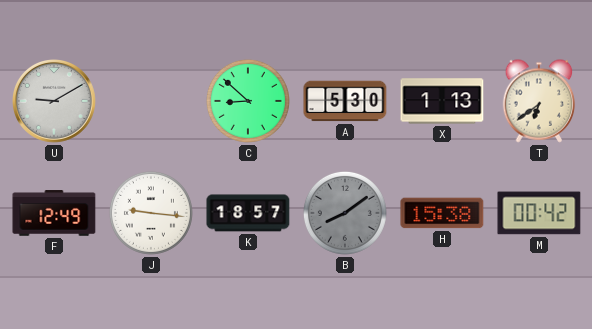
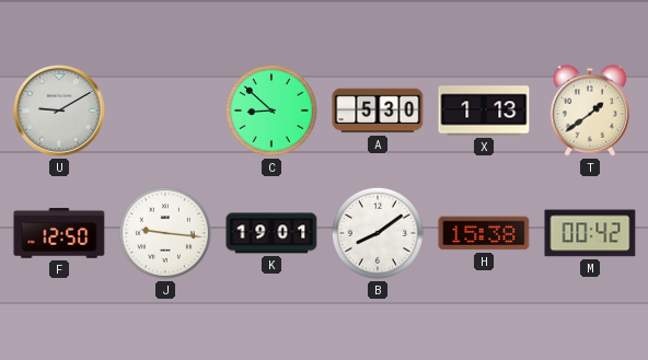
T: 6:39 -> 1:39 (590, 111)
F: 12:49 -> 12:50 (59, 233)
K: 18:57 -> 19:01 (271, 233)
B dial: grey -> white (378, 233)
